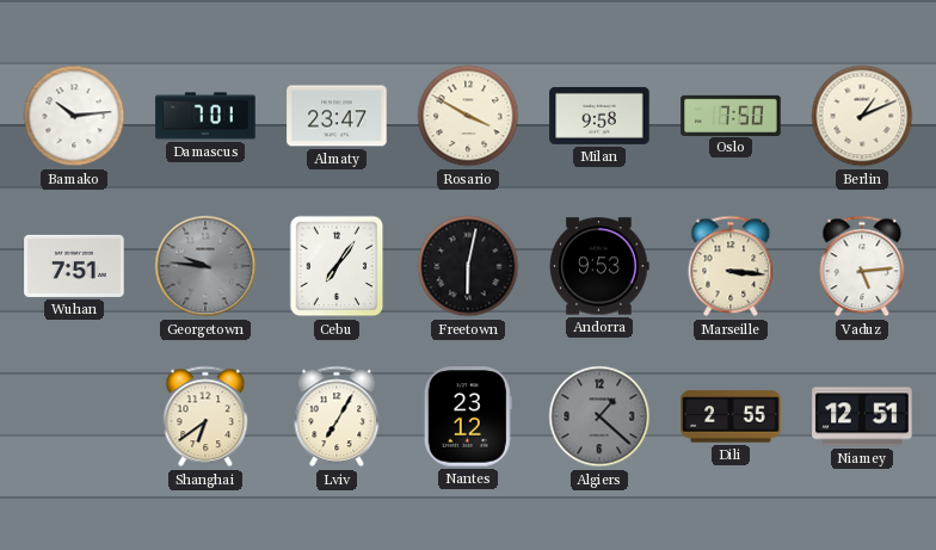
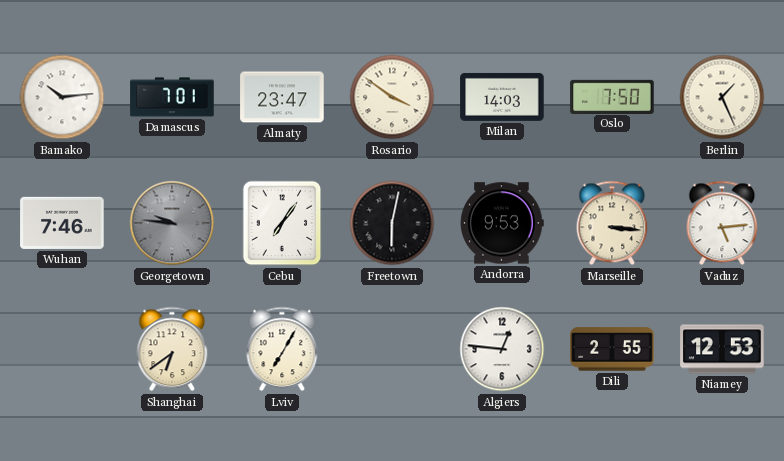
Rosario: 3:50 -> 3:51 (392, 97)
Milan: 9:58 -> 14:03 (502, 97)
Berlin: 1:11 -> 1:26 (722, 97)
Wuhan: 7:51 -> 7:46 (62, 223)
Nantes: 23:12 -> none (468, 416)
Algiers: 1:22 -> 12:46 (502, 349)
Algiers dial: grey -> white (502, 349)
Niamey: 12:51 -> 12:53 (722, 349)
